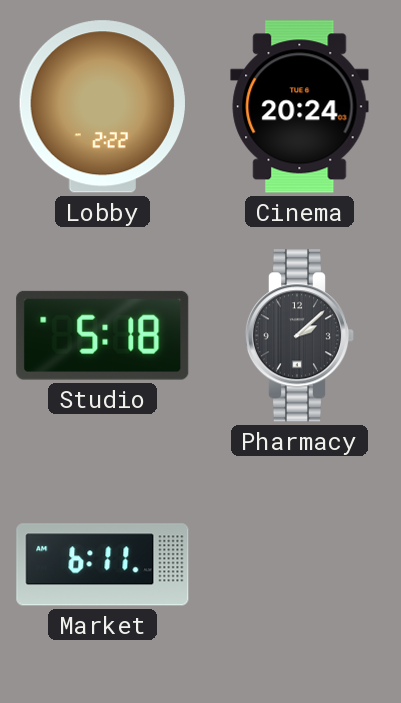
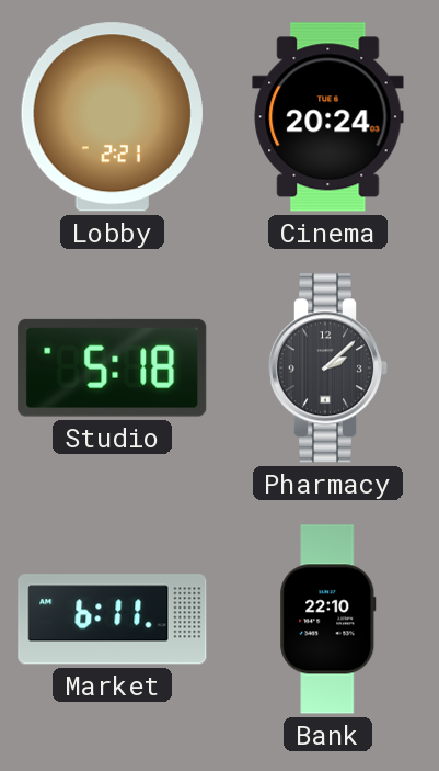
Lobby: 2:22 -> 2:21 (112, 117)
Bank: none -> 22:10 (328, 620)
